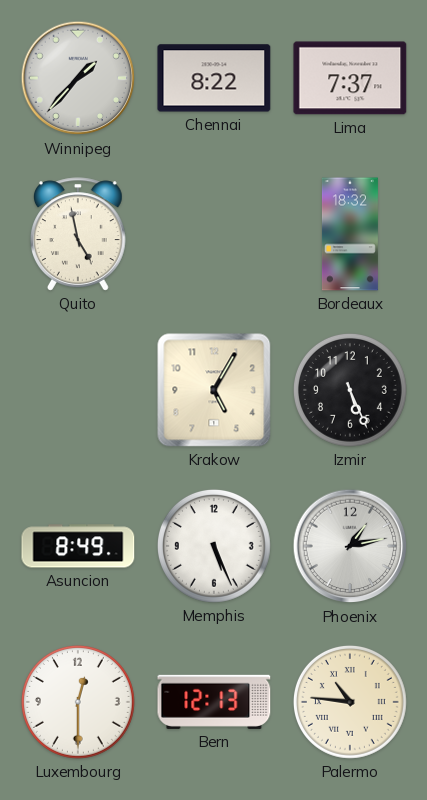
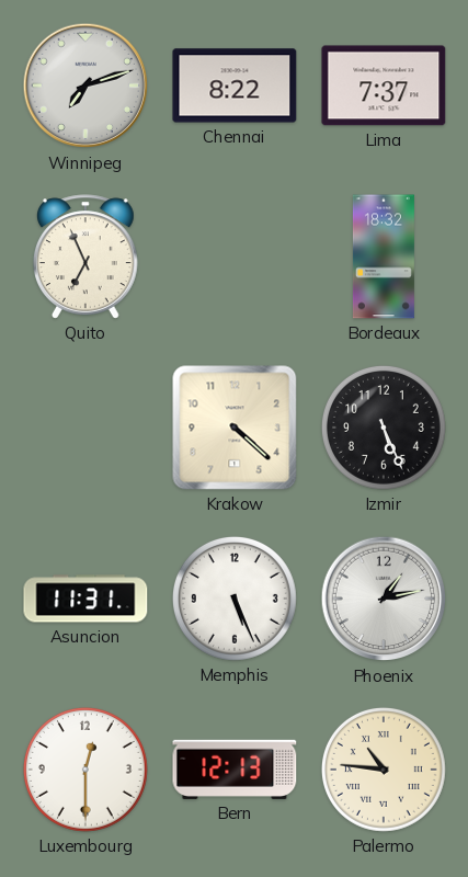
Winnipeg: 1:37 -> 7:12 (85, 86)
Quito: 4:58 -> 6:56 (85, 257)
Krakow: 5:05 -> 4:22 (235, 428)
Asuncion: 8:49 -> 11:31 (85, 599)
